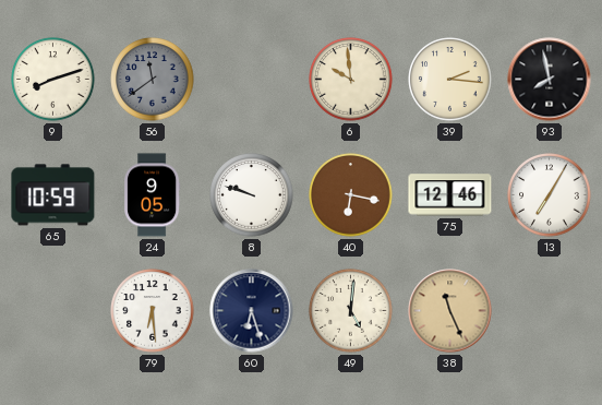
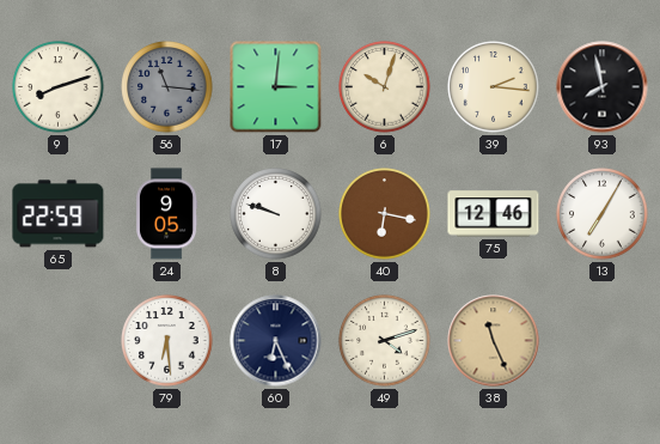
56: 11:39 -> 11:16 (167, 87)
17: none -> 3:01 (276, 87)
6: 9:59 -> 10:03 (385, 87)
65: 10:59 -> 22:59 (59, 214)
60: 6:27 -> 6:26 (276, 341)
49: 5:01 -> 4:12 (385, 341)
